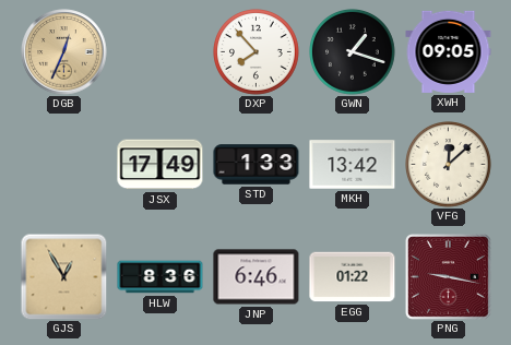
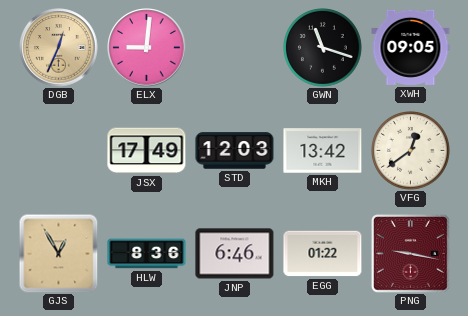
ELX: none -> 9:01 (147, 48)
DXP: 7:53 -> none (257, 52)
GWN: 1:18 -> 11:18 (323, 48)
STD: 1:33 -> 12:03 (235, 151)
VFG: 12:08 -> 12:39 (411, 151)
